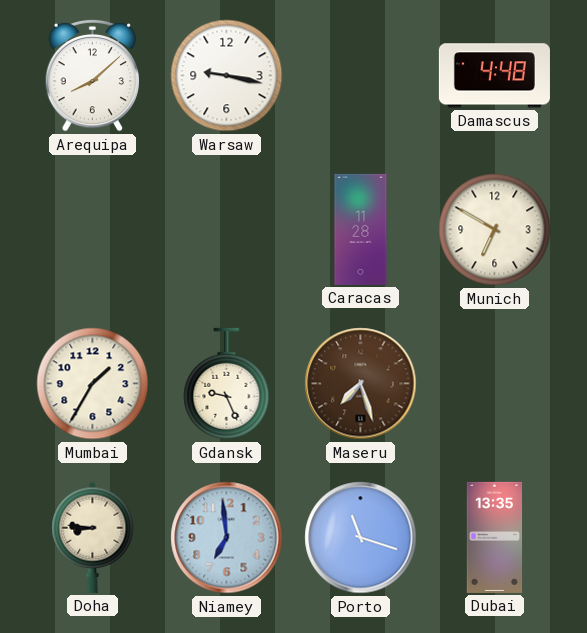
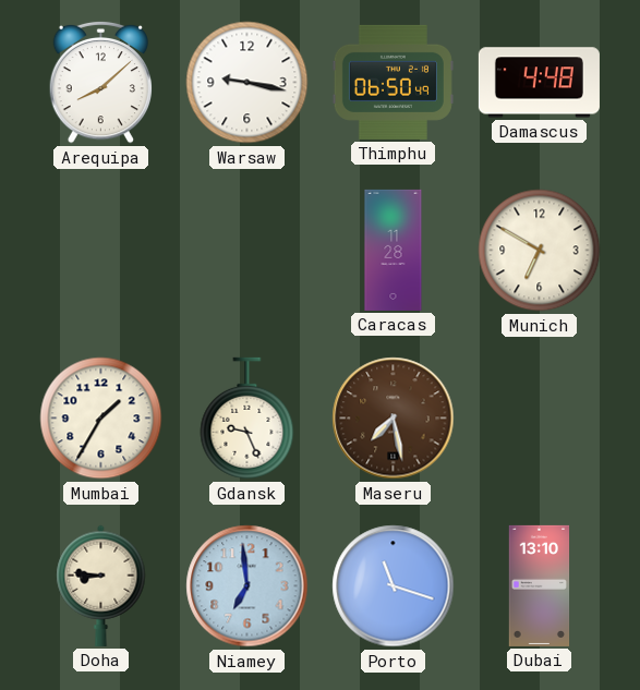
Thimphu: none -> 06:50 (393, 82)
Maseru: 7:27 -> 7:28 (394, 419)
Dubai: 13:35 -> 13:10 (540, 585)
